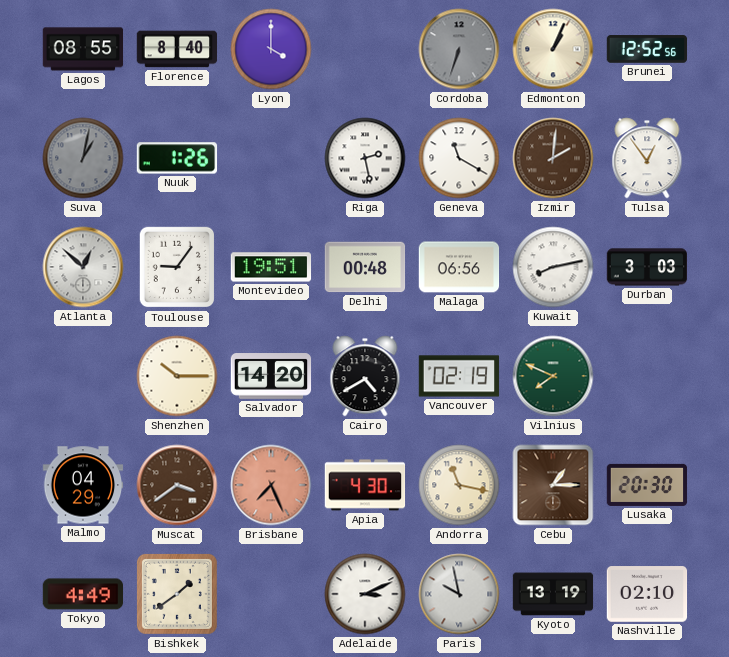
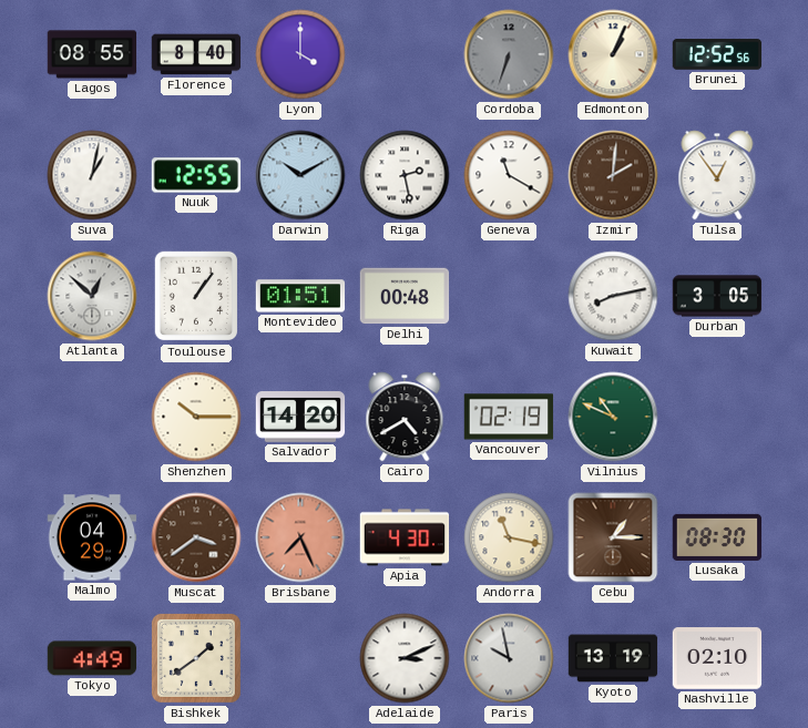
Suva dial: grey -> white (92, 175)
Nuuk: 1:26 -> 12:55 (196, 175)
Darwin: none -> 10:10 (300, 175)
Toulouse: 9:06 -> 1:06 (196, 296)
Montevideo: 19:51 -> 01:51 (300, 296)
Malaga: 06:56 -> none (459, 267)
Durban: 3:03 -> 3:05 (717, 296)
Vilnius: 7:49 -> 10:49 (613, 417)
Lusaka: 20:30 -> 08:30 (717, 537)
